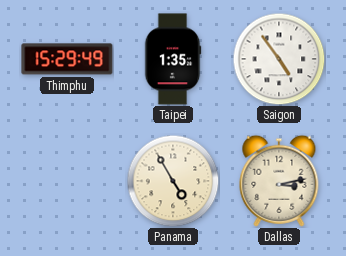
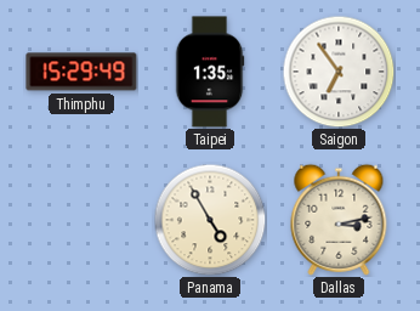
Saigon: 4:54 -> 6:54 (339, 72)
